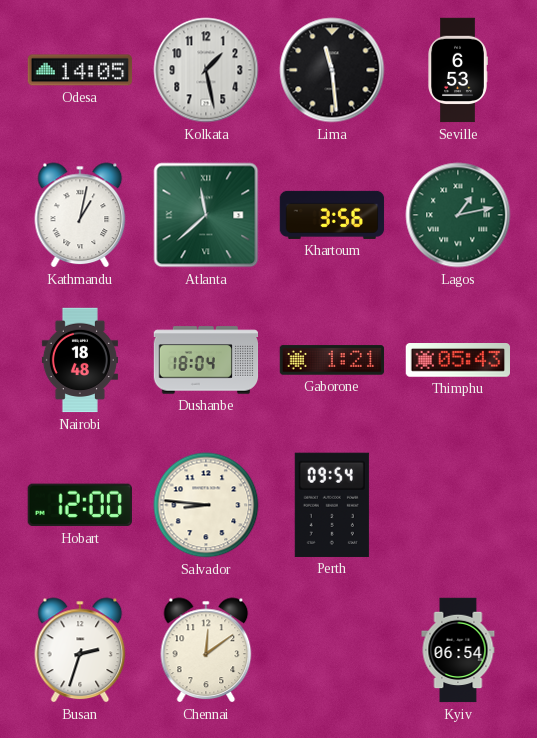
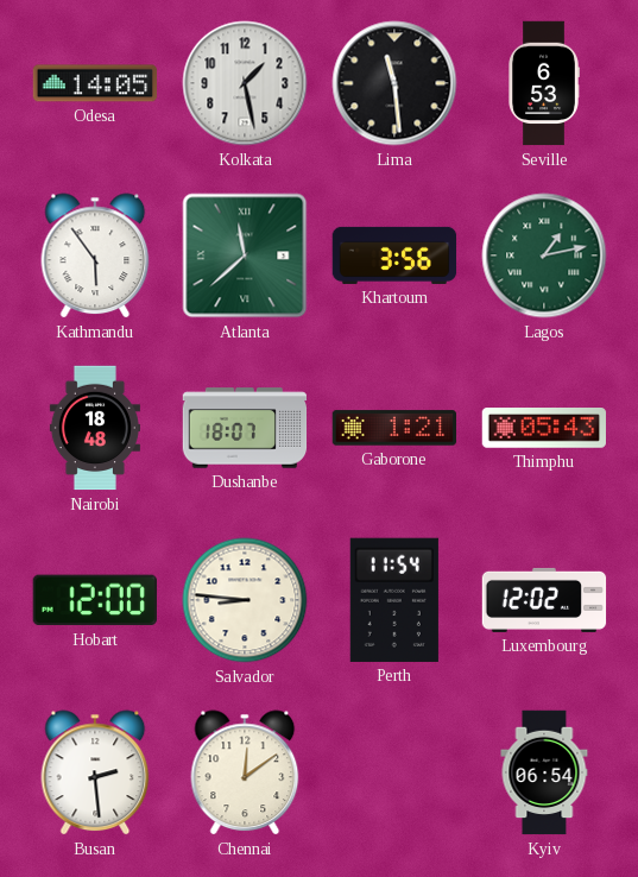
Kathmandu: 1:02 -> 5:54 (95, 255)
Dushanbe: 18:04 -> 18:07 (245, 428)
Perth: 09:54 -> 11:54 (394, 600)
Luxembourg: none -> 12:02 (544, 600)
Busan: 2:33 -> 2:29 (95, 772)
